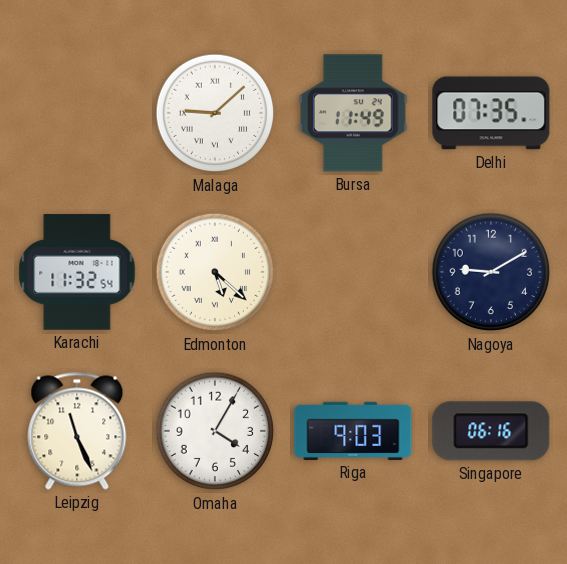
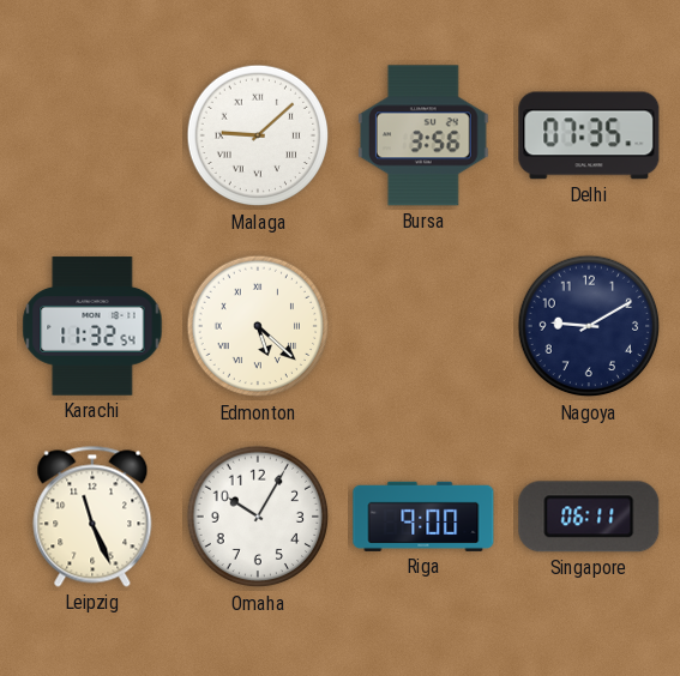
Bursa: 11:49 -> 3:56 (425, 135)
Omaha: 4:05 -> 10:05 (258, 517)
Riga: 9:03 -> 9:00 (423, 517)
Singapore: 06:16 -> 06:11 (589, 517)
